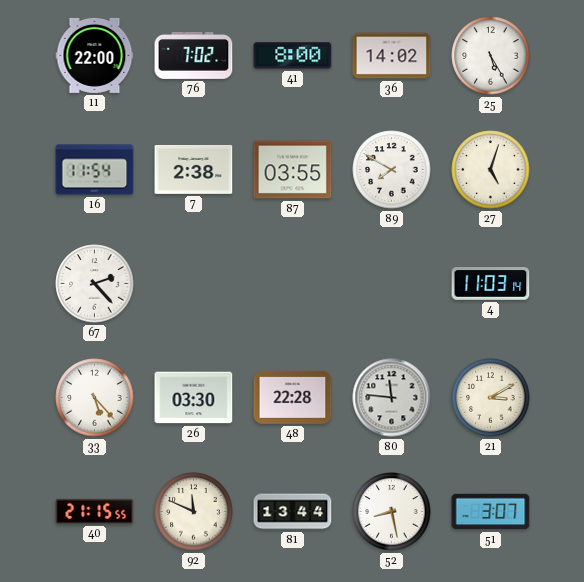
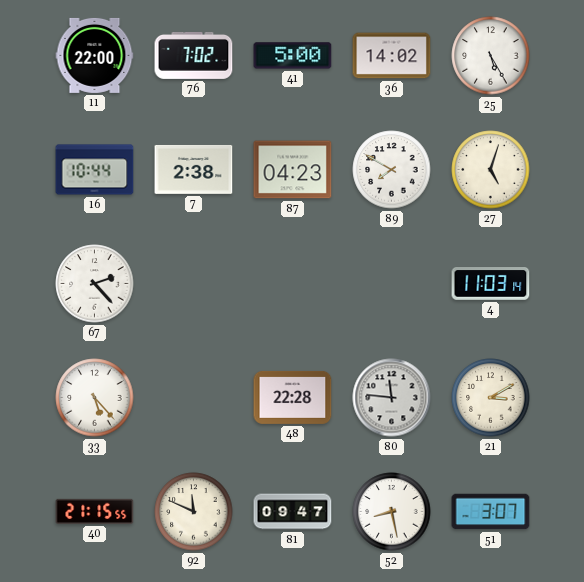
41: 8:00 -> 5:00 (293, 56)
16: 11:54 -> 10:44 (95, 170)
87: 03:55 -> 04:23 (293, 170)
26: 03:30 -> none (194, 398)
81: 13:44 -> 09:47 (293, 512)
